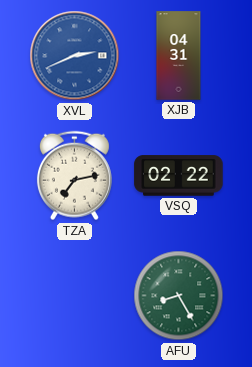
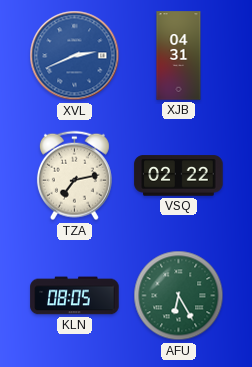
KLN: none -> 08:05 (75, 296)
AFU: 8:25 -> 6:25 (179, 296)
